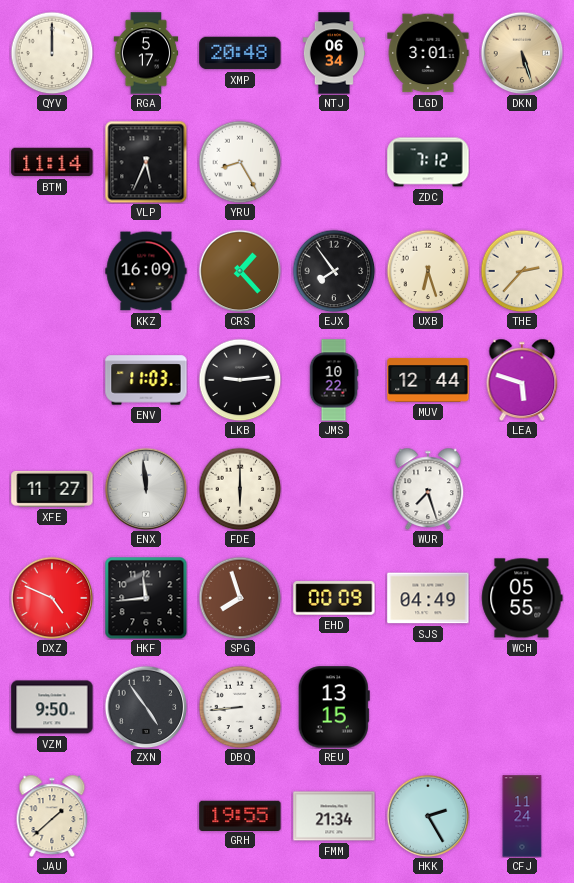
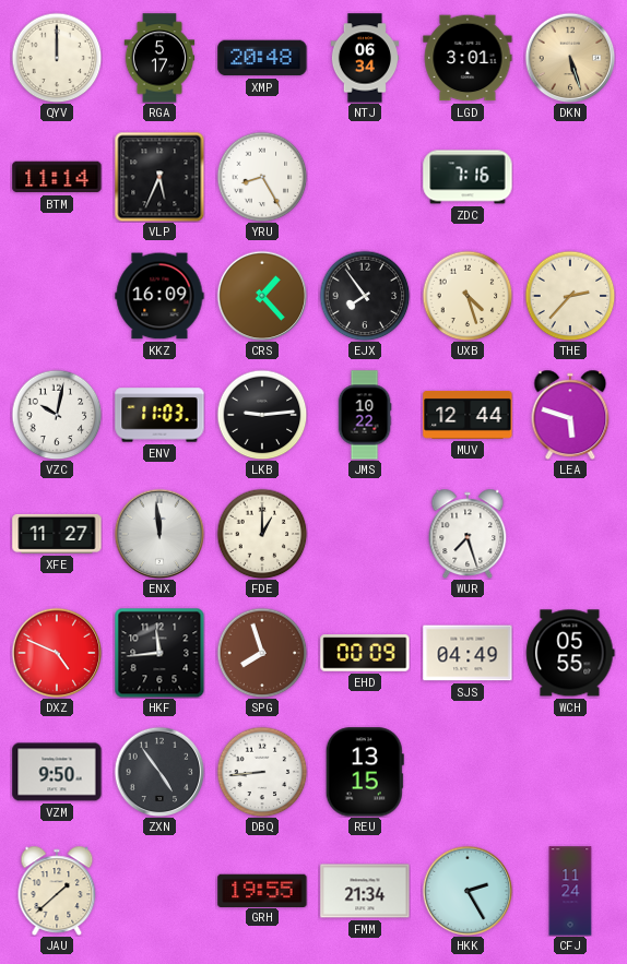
ZDC: 7:12 -> 7:16 (468, 177)
UXB: 6:27 -> 4:27 (468, 296)
VZC: none -> 10:02 (57, 415)
FDE: 6:00 -> 1:00 (262, 534)
